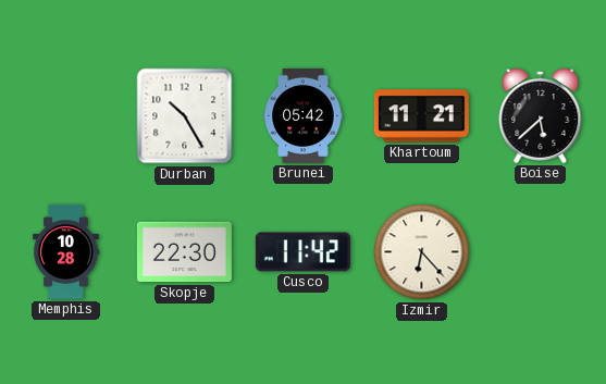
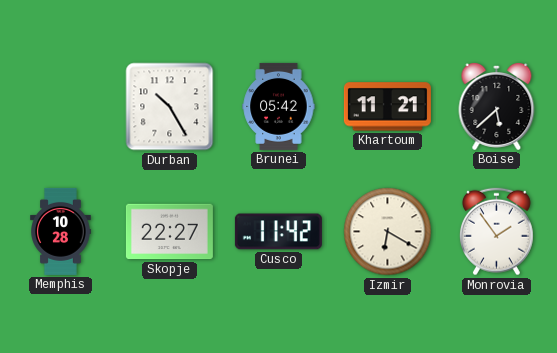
Skopje: 22:30 -> 22:27 (169, 232)
Izmir: 6:23 -> 6:20 (388, 232)
Monrovia: none -> 1:54 (496, 232)
